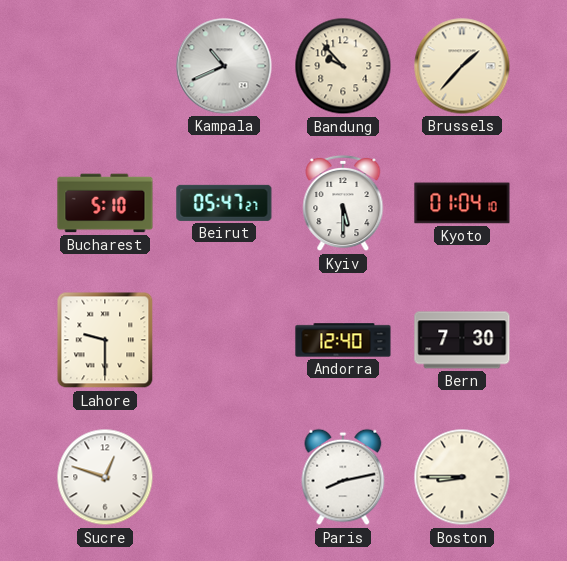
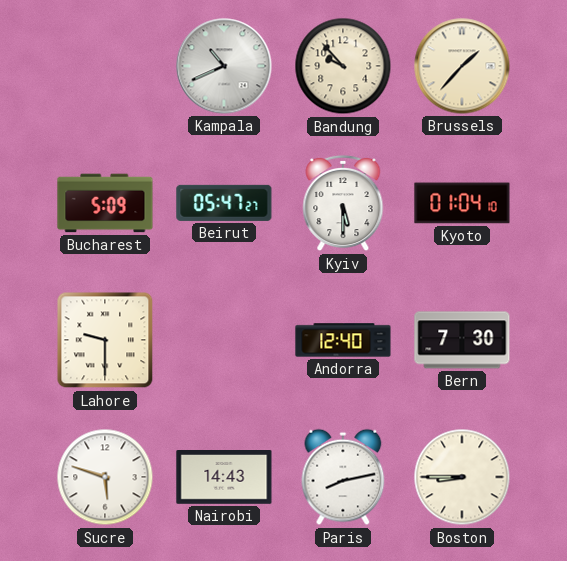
Bucharest: 5:10 -> 5:09 (105, 203)
Sucre: 12:48 -> 5:48 (105, 477)
Nairobi: none -> 14:43 (224, 478)
